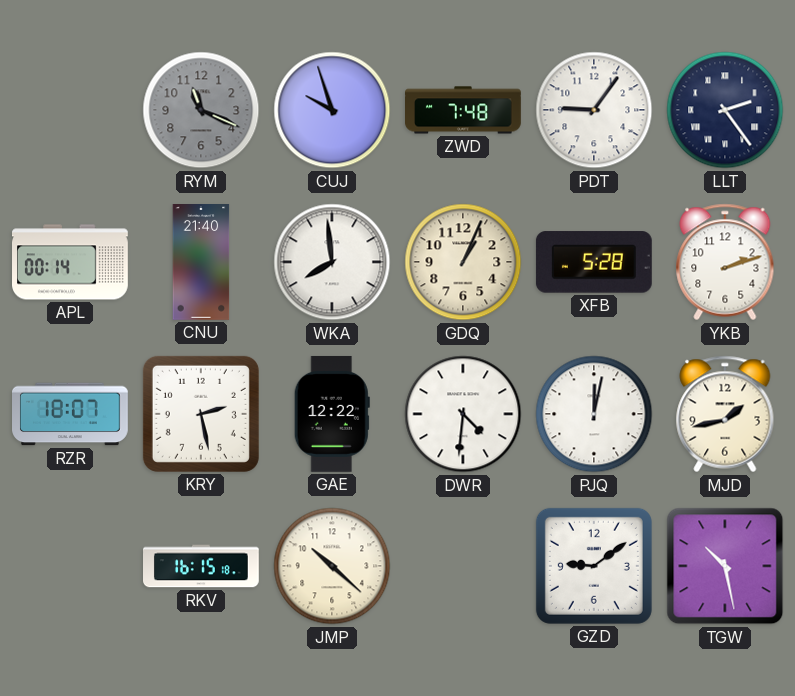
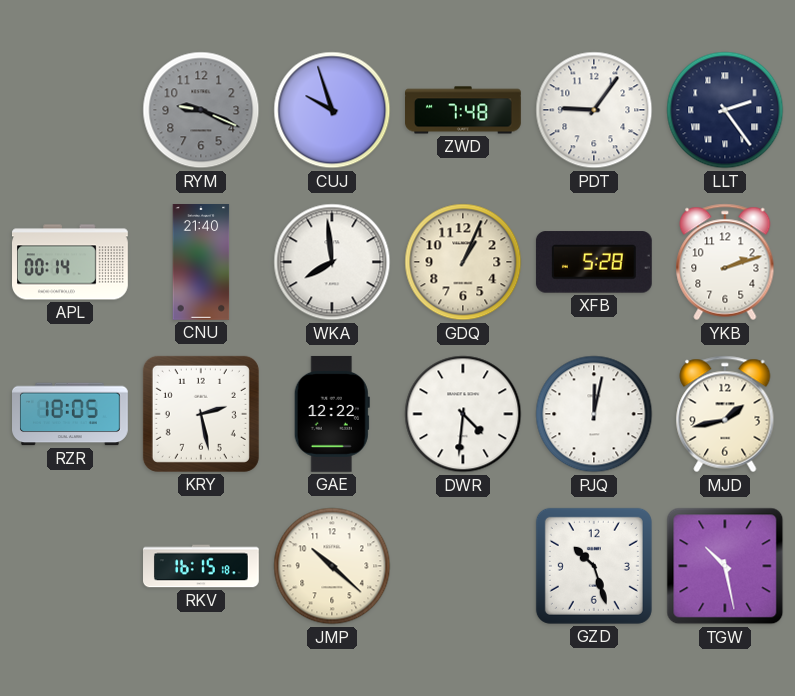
RYM: 11:19 -> 9:19 (201, 110)
RZR: 18:07 -> 18:05 (71, 414)
GZD: 9:09 -> 10:27 (594, 566)
